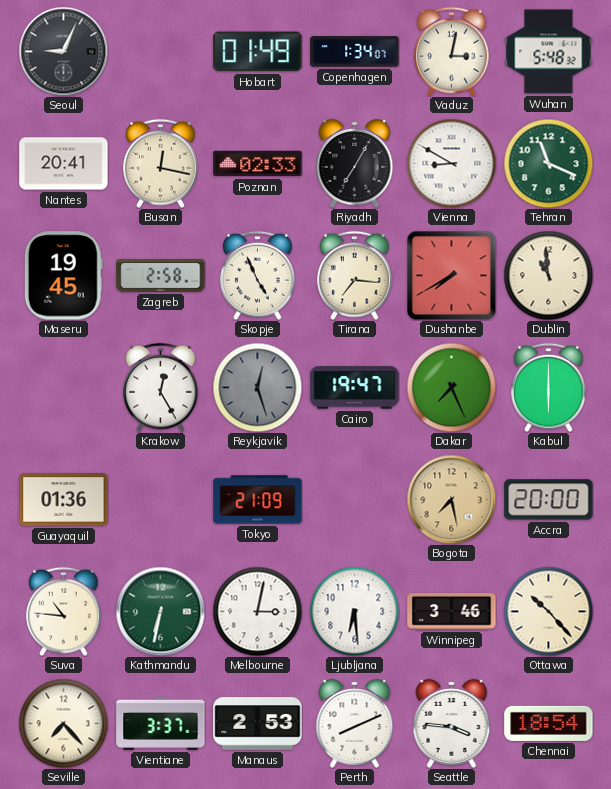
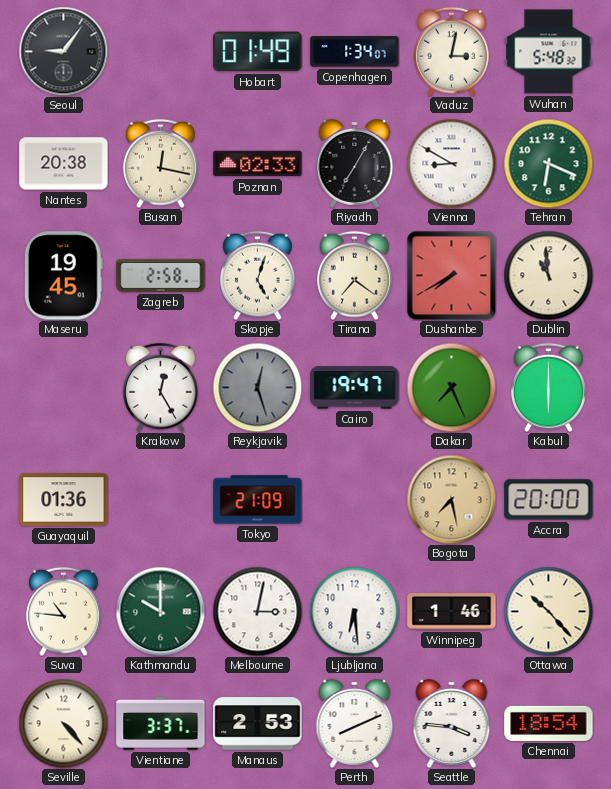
Seoul: 9:04 -> 9:06 (63, 51)
Nantes: 20:41 -> 20:38 (64, 164)
Tehran: 11:19 -> 6:19 (548, 163)
Skopje: 4:56 -> 5:03 (258, 275)
Tirana: 7:16 -> 7:21 (355, 275)
Kathmandu: 6:32 -> 10:00 (160, 611)
Winnipeg: 3:46 -> 1:46 (452, 612)
Seville: 7:23 -> 4:23 (63, 723)
